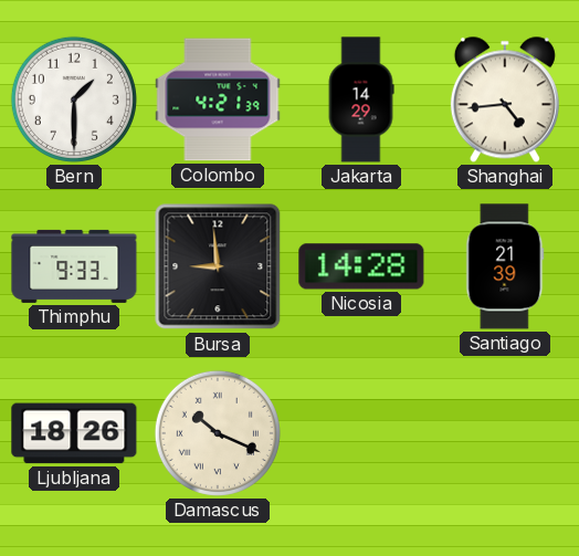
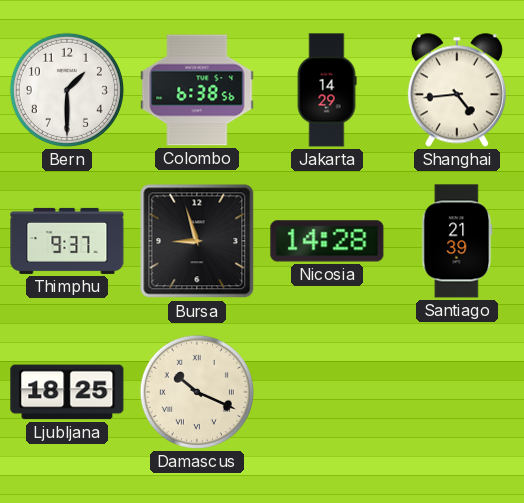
Colombo: 4:21 -> 6:38 (197, 90)
Thimphu: 9:33 -> 9:37 (67, 241)
Bursa: 8:59 -> 8:57 (197, 241)
Ljubljana: 18:26 -> 18:25 (67, 392)
